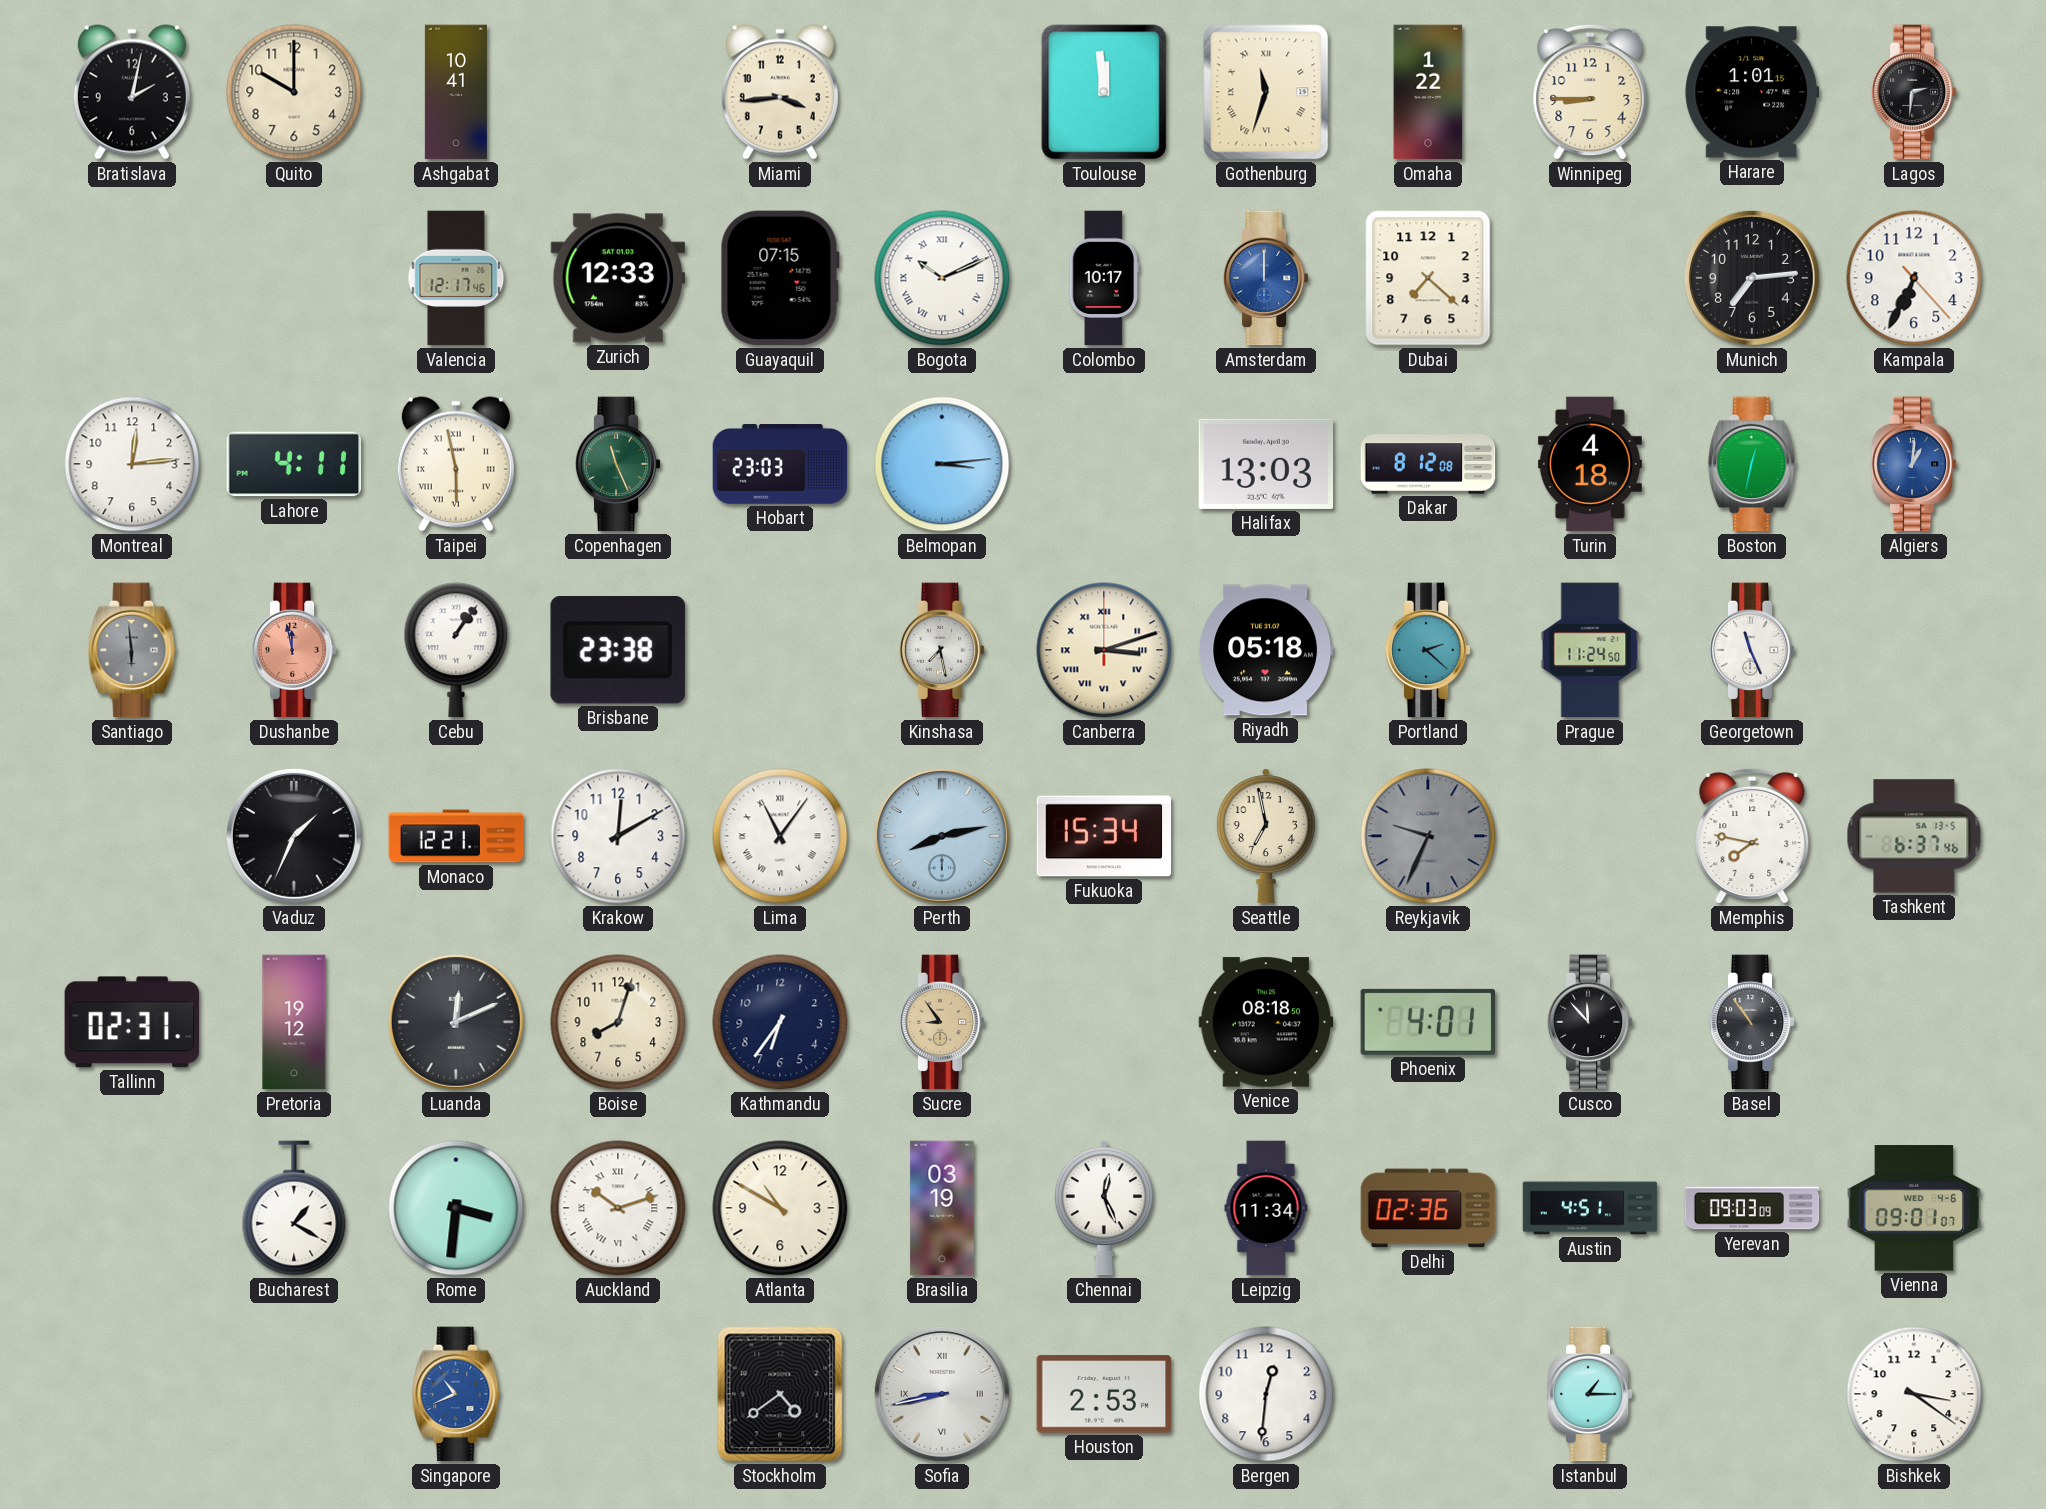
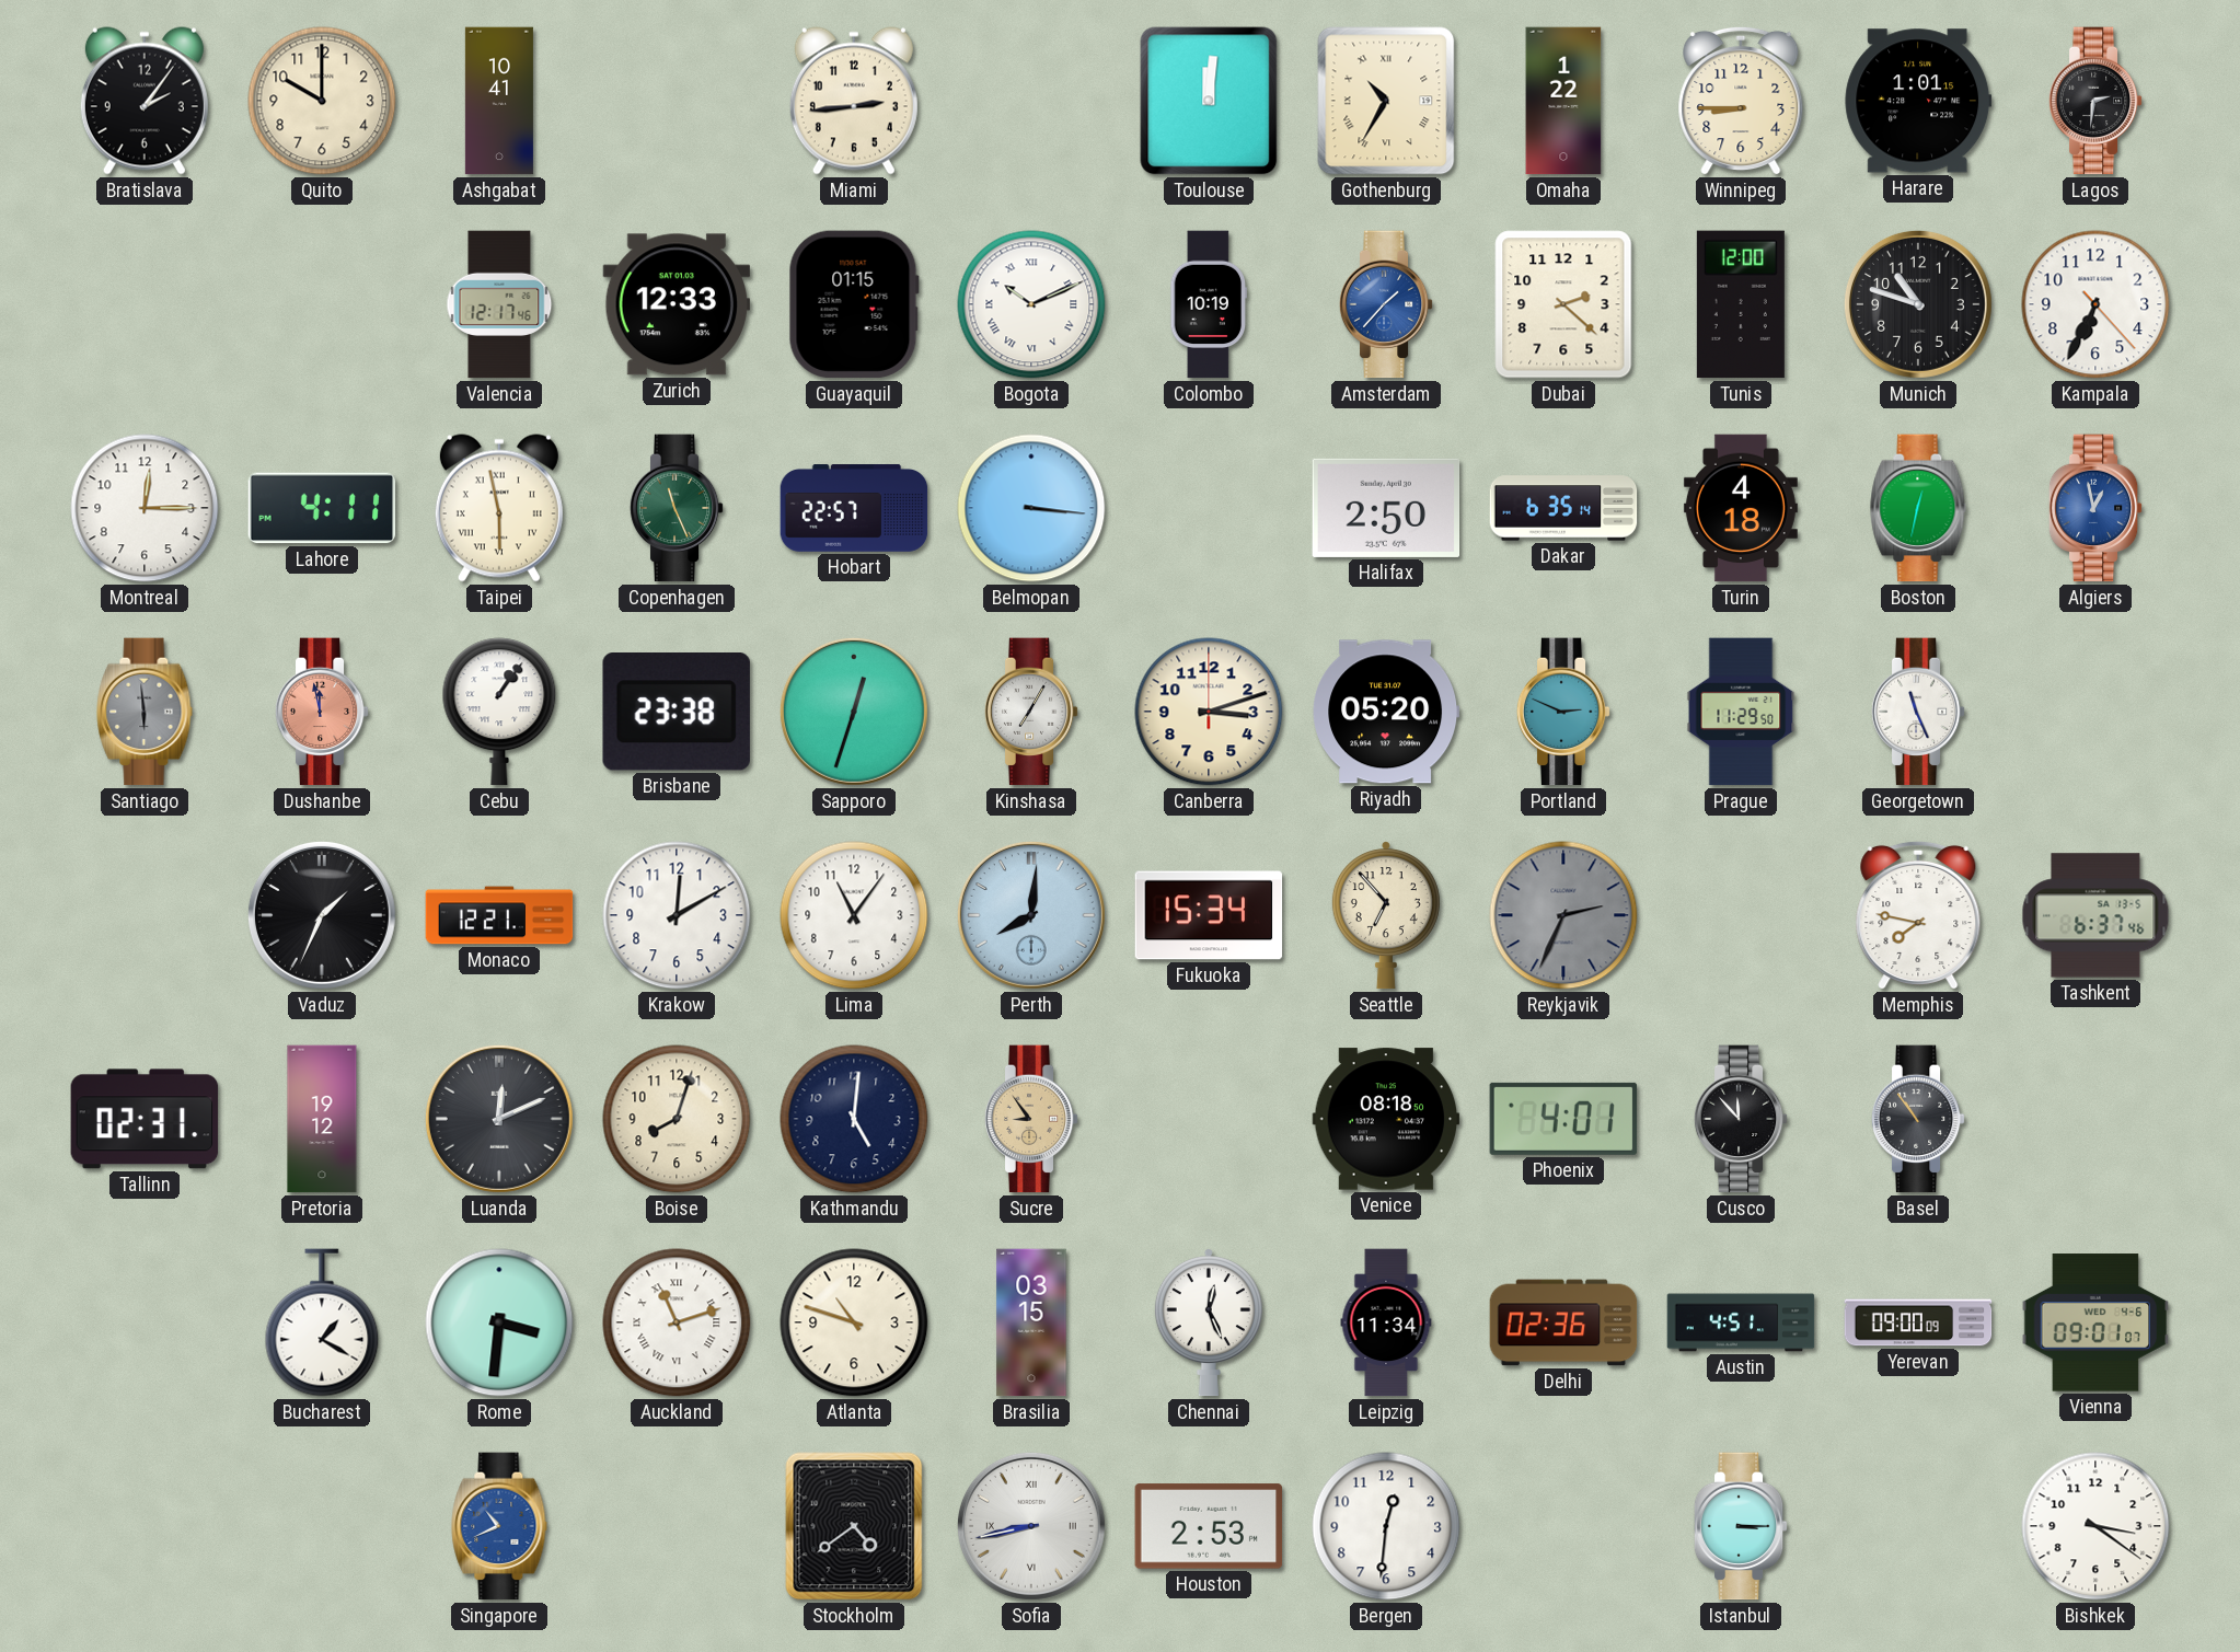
Bratislava: 2:02 -> 2:06 (145, 101)
Miami: 3:44 -> 2:44 (854, 101)
Toulouse: 11:59 -> 12:01 (1209, 101)
Gothenburg: 11:33 -> 10:35 (1386, 101)
Guayaquil: 07:15 -> 01:15 (854, 304)
Colombo: 10:17 -> 10:19 (1209, 304)
Amsterdam: 12:00 -> 1:37 (1386, 304)
Dubai: 7:22 -> 2:22 (1563, 304)
Tunis: none -> 12:00 (1741, 304)
Munich: 7:14 -> 10:48 (1918, 304)
Montreal: 12:14 -> 12:15 (145, 508)
Hobart: 23:03 -> 22:57 (854, 508)
Belmopan: 3:14 -> 3:16 (1031, 508)
Halifax: 13:03 -> 2:50 (1386, 508)
Dakar: 8:12 -> 6:35 (1563, 508)
Algiers: 1:01 -> 12:58 (2095, 508)
Sapporo: none -> 12:33 (854, 712)
Kinshasa: 7:28 -> 7:05 (1031, 712)
Canberra numerals: Roman -> Arabic (1209, 712)
Riyadh: 05:18 -> 05:20 (1386, 712)
Portland: 2:22 -> 2:49 (1563, 712)
Prague: 11:24 -> 11:29 (1741, 712)
Lima numerals: Roman -> Arabic (854, 915)
Perth: 8:13 -> 8:01 (1031, 915)
Seattle: 6:58 -> 6:53 (1386, 915)
Reykjavik: 9:34 -> 2:34 (1563, 915)
Kathmandu: 6:36 -> 5:01 (854, 1119)
Auckland: 10:12 -> 11:12 (677, 1322)
Atlanta: 10:50 -> 10:48 (854, 1322)
Brasilia: 03:19 -> 03:15 (1031, 1322)
Yerevan: 09:03 -> 09:00 (1918, 1322)
Istanbul: 1:15 -> 3:15 (1741, 1526)
